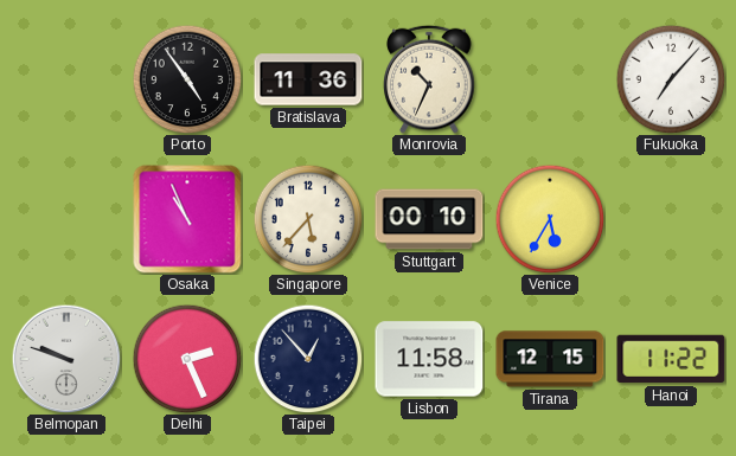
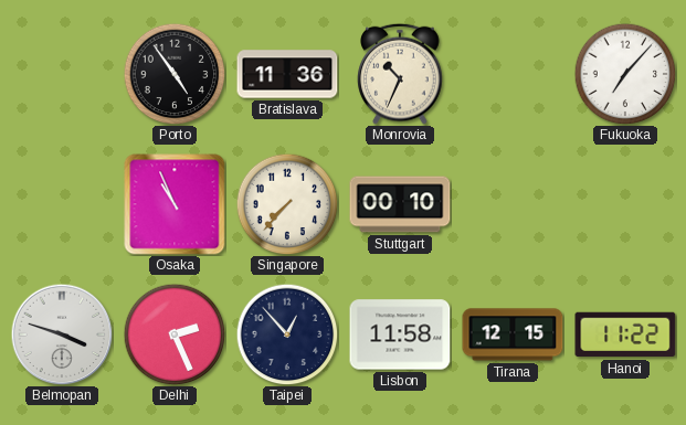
Singapore: 5:37 -> 7:37 (287, 204)
Venice: 5:35 -> none (550, 219)
Belmopan: 9:48 -> 3:48 (62, 334)
